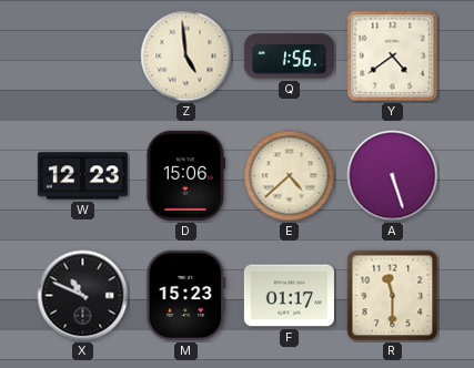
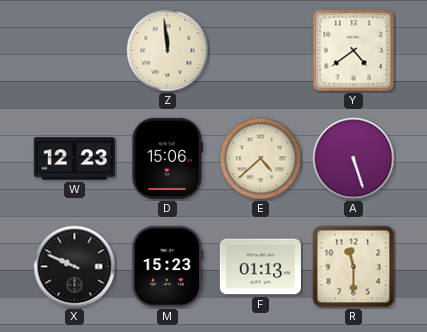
Z: 4:59 -> 11:59 (168, 51)
Q: 1:56 -> none (289, 57)
X: 10:49 -> 9:49 (75, 267)
F: 01:17 -> 01:13 (260, 267)
